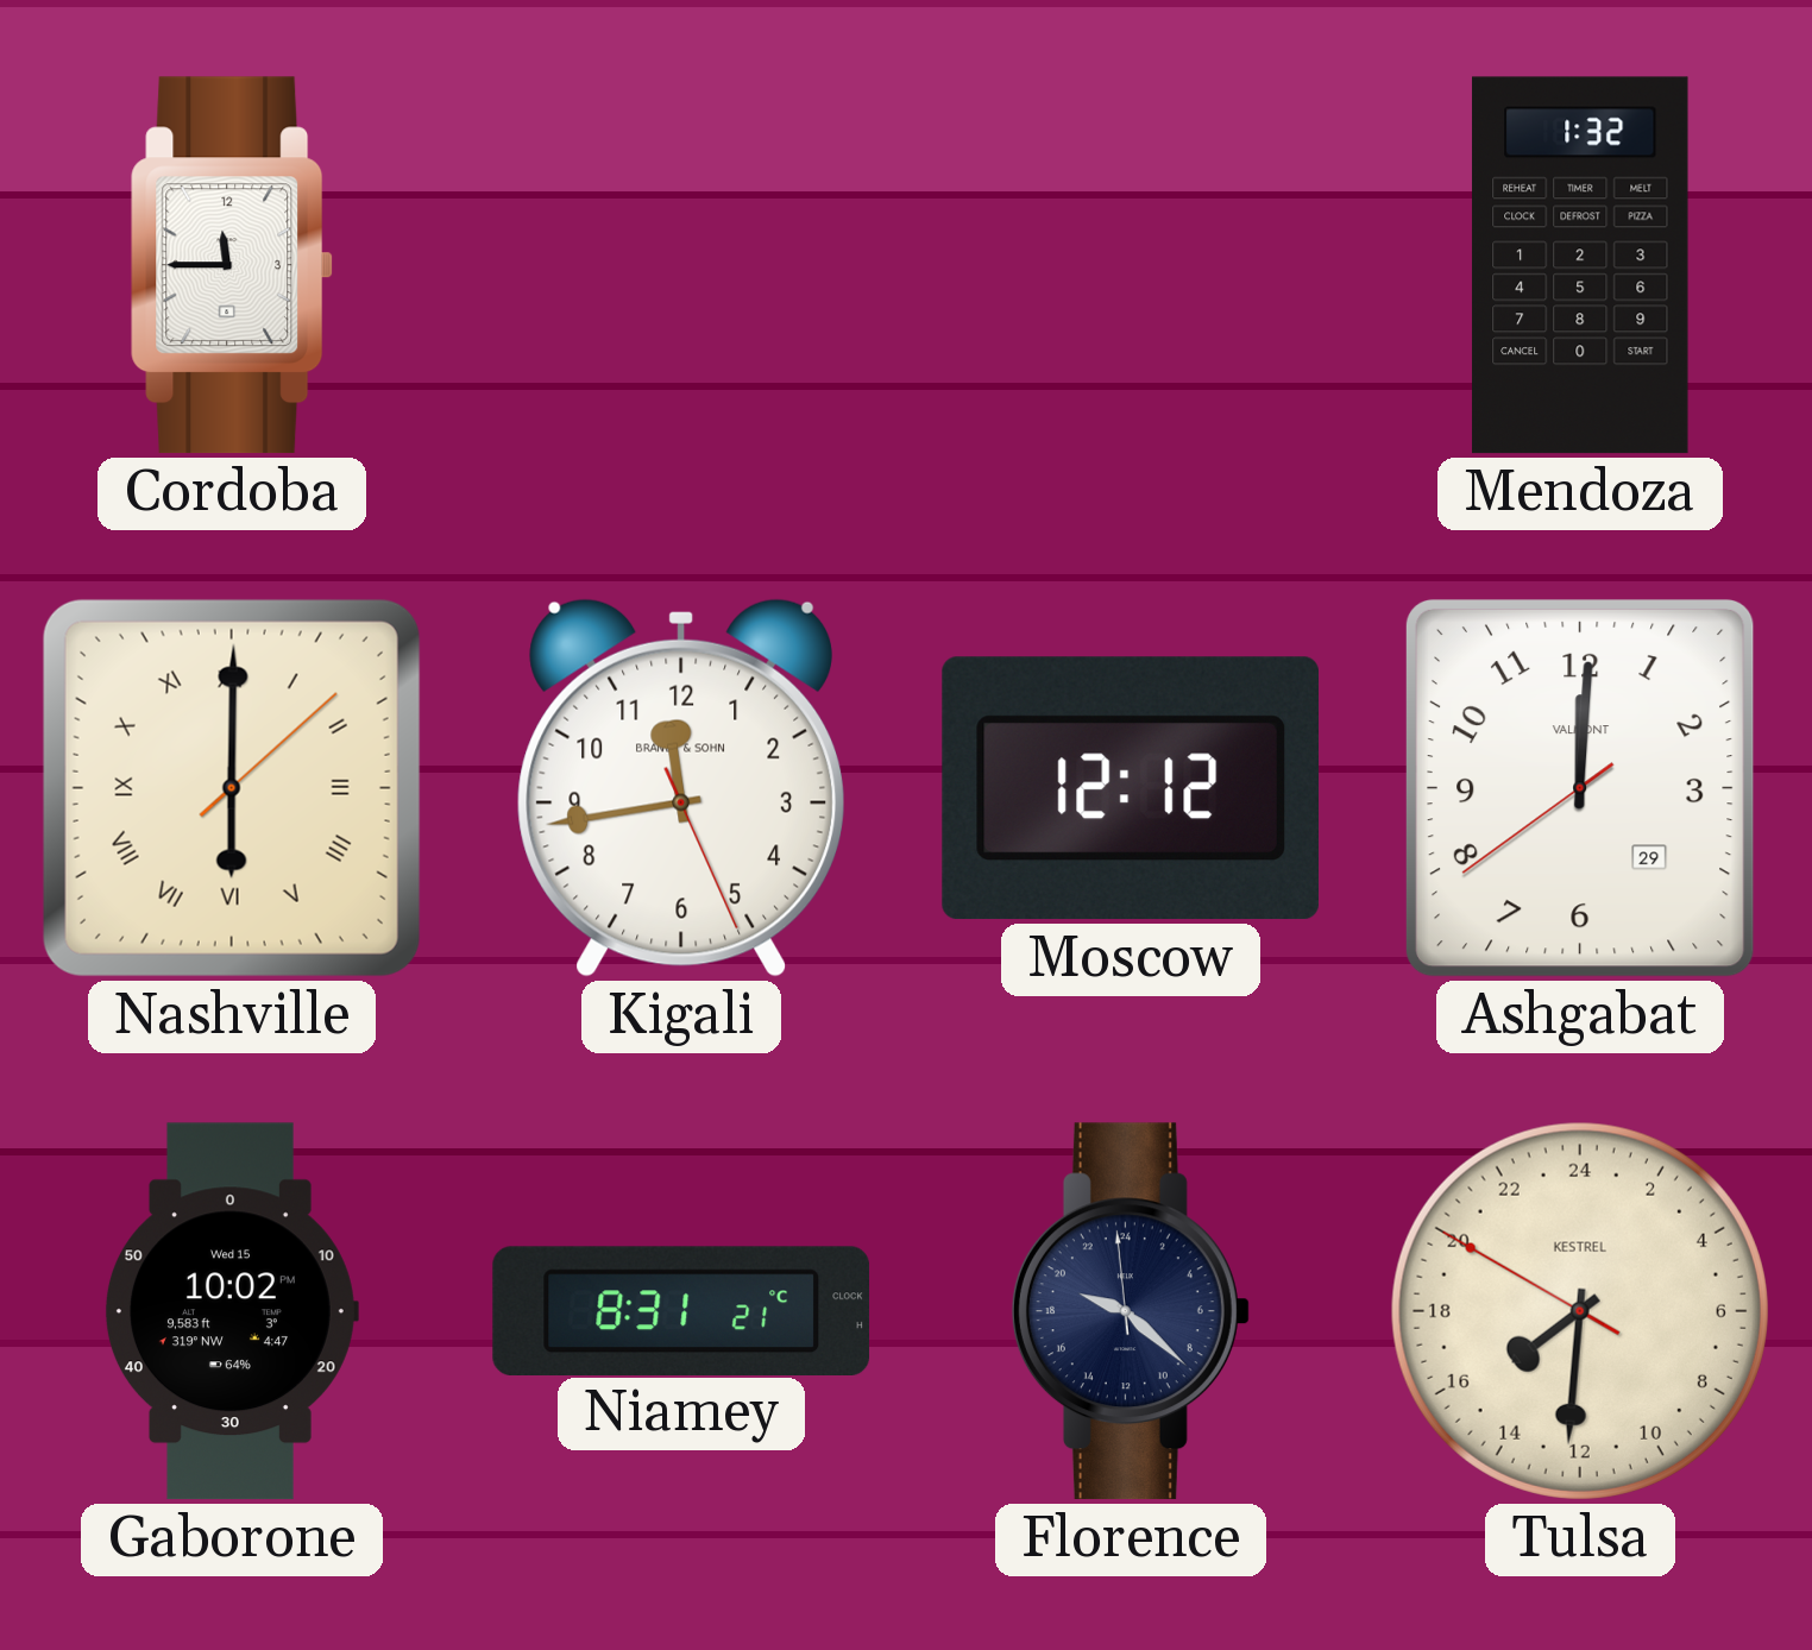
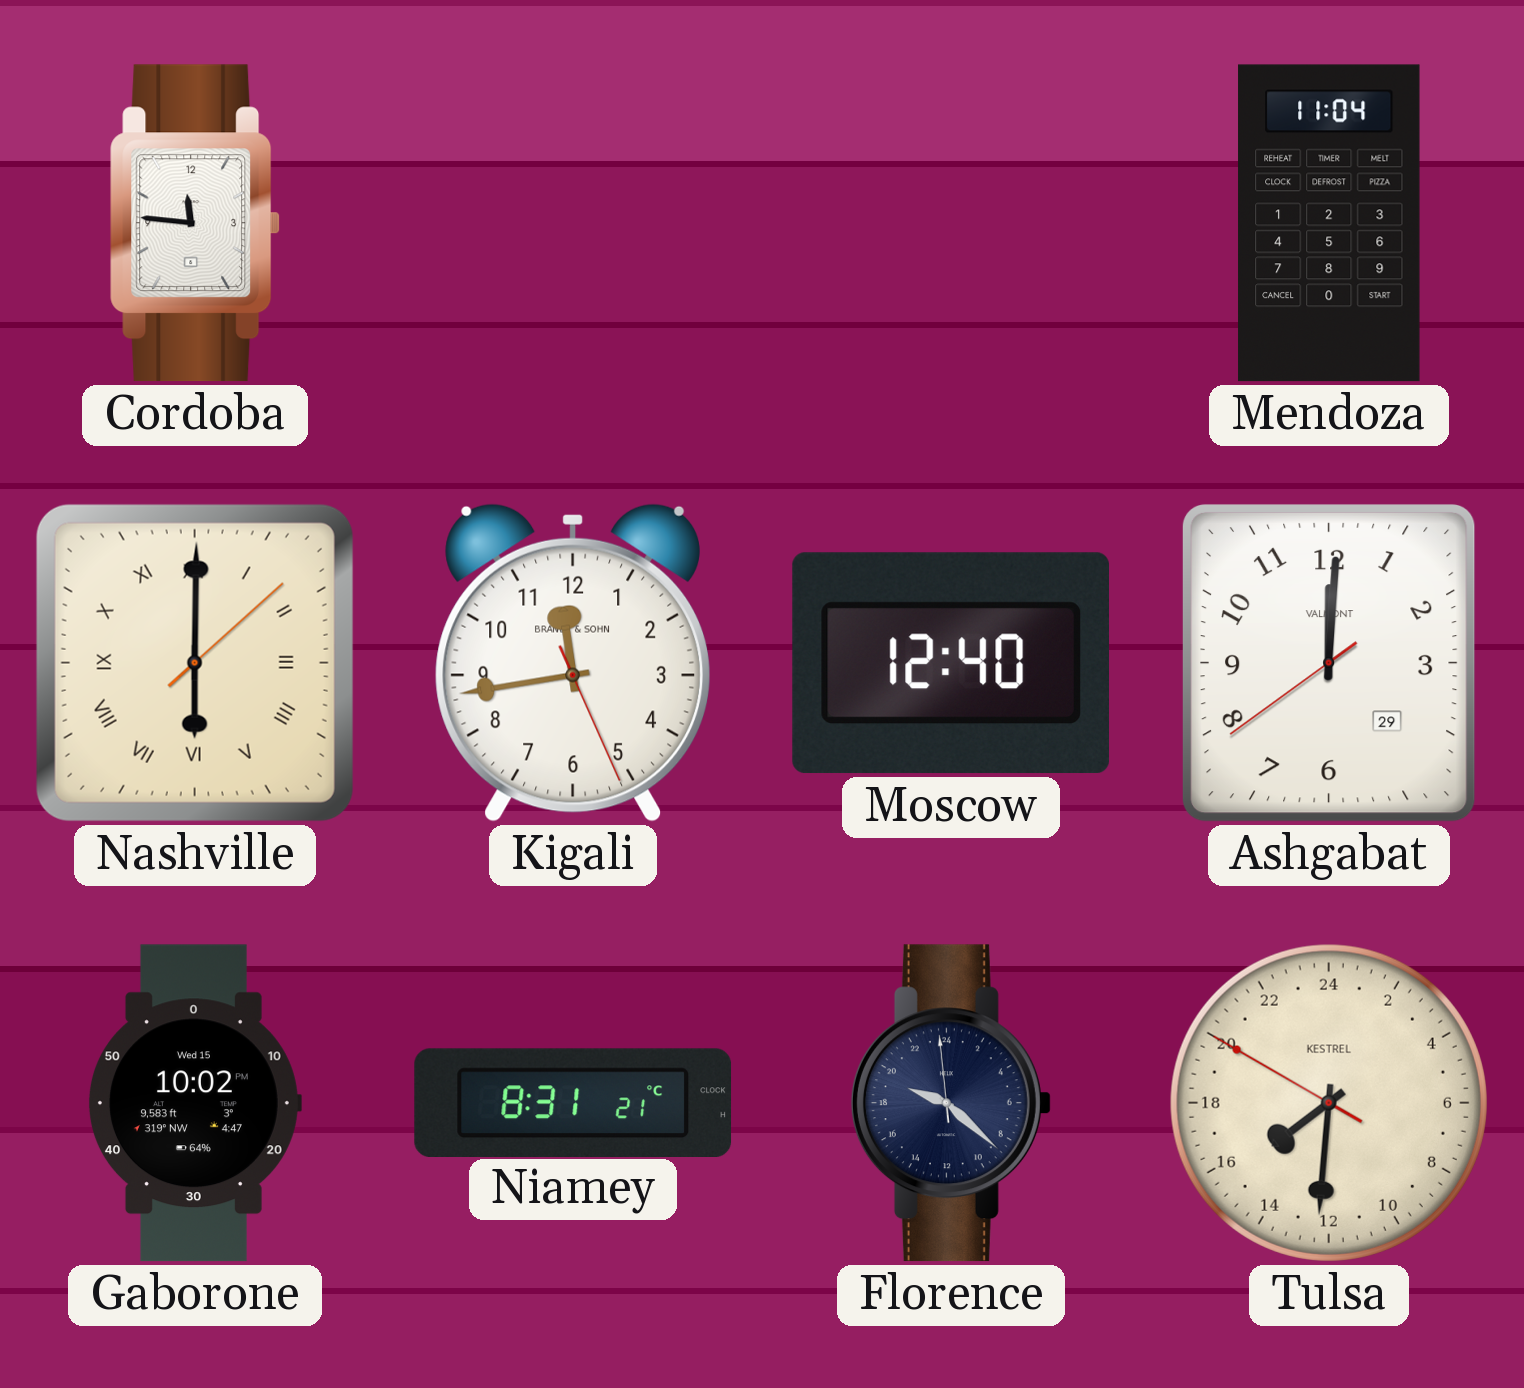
Cordoba: 11:45 -> 11:46 (196, 223)
Mendoza: 1:32 -> 11:04 (1329, 223)
Moscow: 12:12 -> 12:40 (950, 663)
